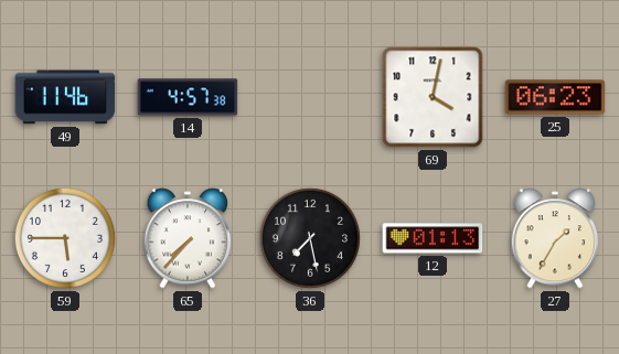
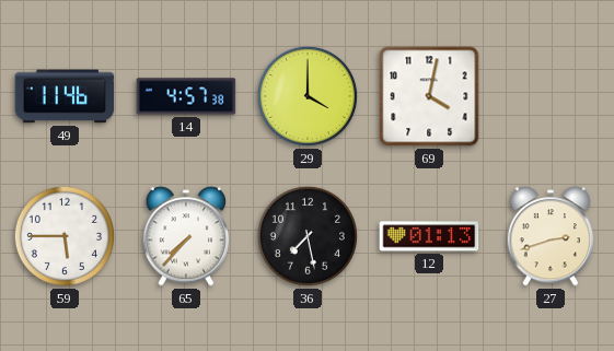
29: none -> 4:00 (308, 96)
25: 06:23 -> none (555, 97)
27: 1:35 -> 2:42 (551, 236)
